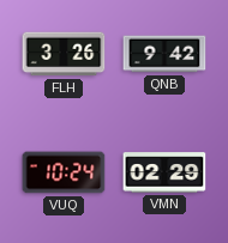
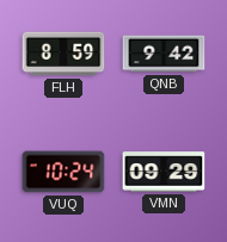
FLH: 3:26 -> 8:59 (63, 54)
VMN: 02:29 -> 09:29 (164, 172)
